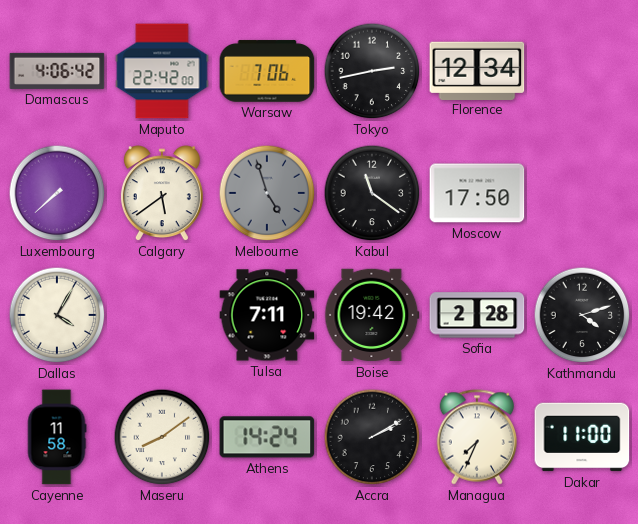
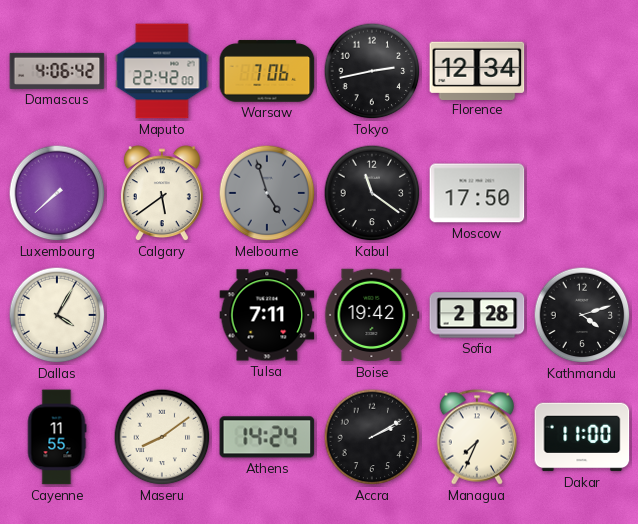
Cayenne: 11:58 -> 11:55 (57, 437)
